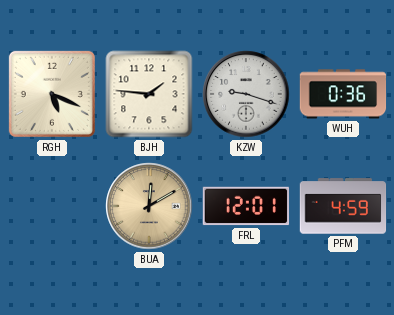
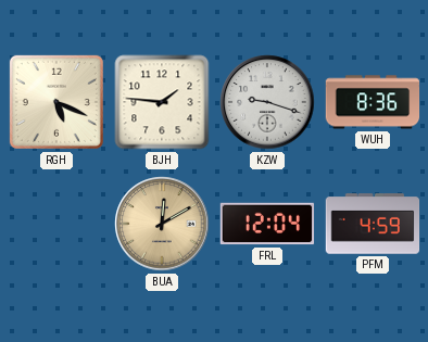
WUH: 0:36 -> 8:36 (373, 102)
FRL: 12:01 -> 12:04 (267, 224)
